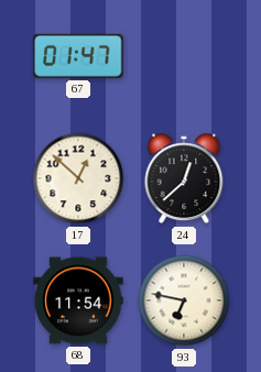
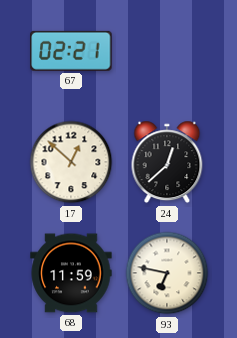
67: 01:47 -> 02:21 (71, 51)
68: 11:54 -> 11:59 (71, 273)
